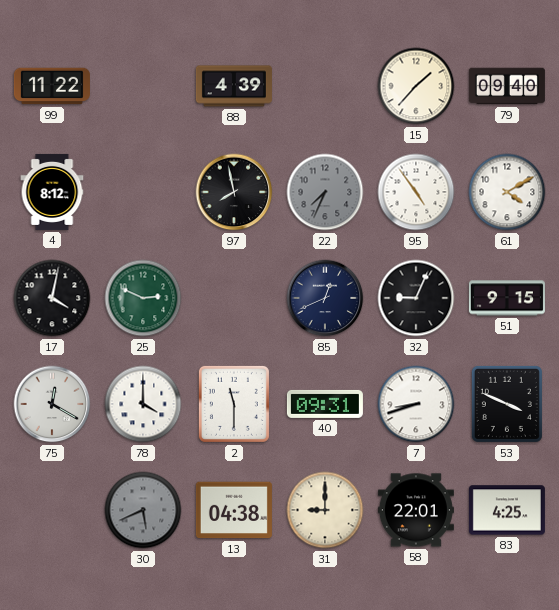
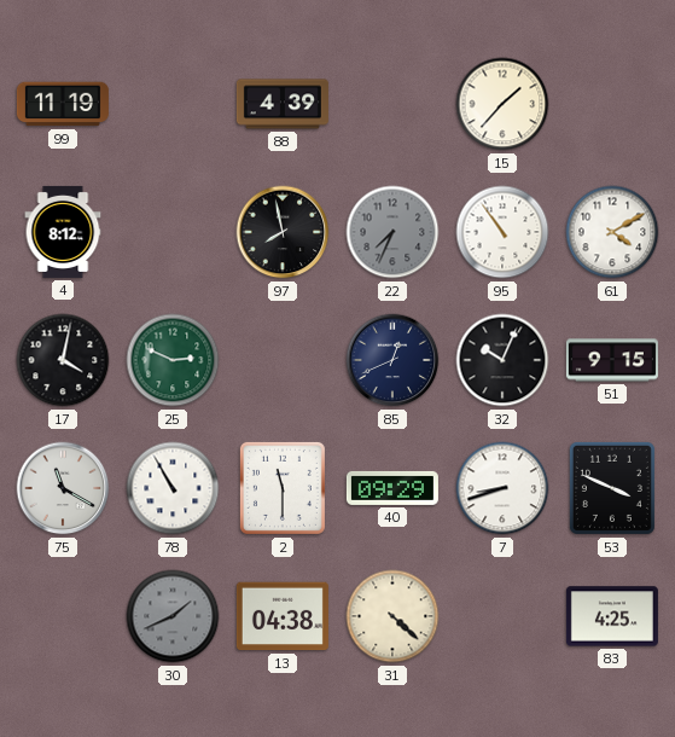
99: 11:22 -> 11:19 (63, 104)
79: 09:40 -> none (507, 86)
95: 4:54 -> 10:54 (502, 232)
32: 9:04 -> 10:04 (502, 360)
75: 12:20 -> 11:20 (63, 488)
78: 4:00 -> 10:55 (173, 488)
40: 09:31 -> 09:29 (392, 488)
30: 5:41 -> 1:41 (173, 616)
31: 9:00 -> 4:22 (392, 616)
58: 22:01 -> none (416, 510)
